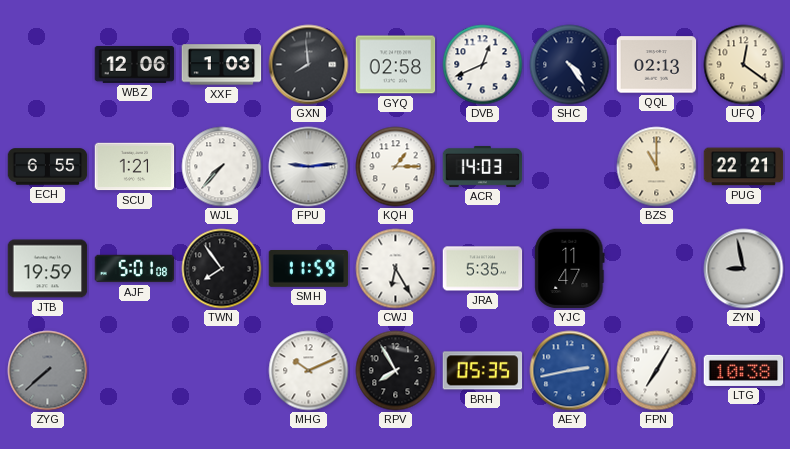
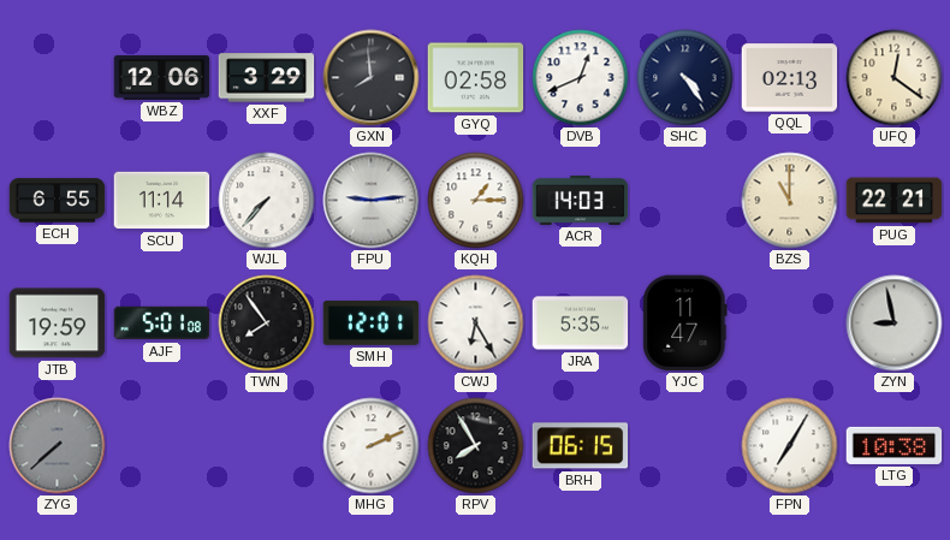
XXF: 1:03 -> 3:29 (267, 78)
SCU: 1:21 -> 11:14 (162, 201)
SMH: 11:59 -> 12:01 (372, 324)
MHG: 10:11 -> 2:11 (372, 446)
BRH: 05:35 -> 06:15 (581, 446)
AEY: 2:43 -> none (570, 371)
